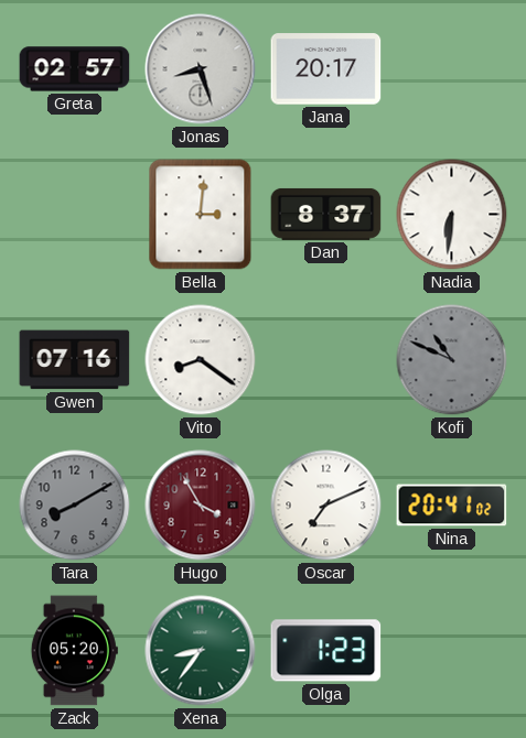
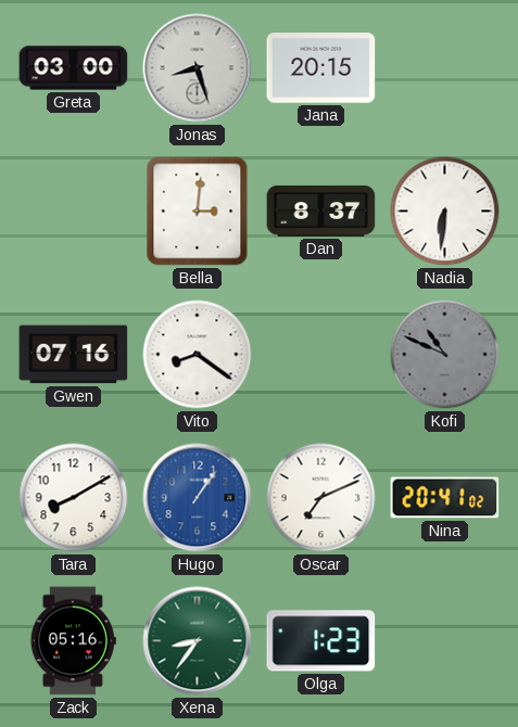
Greta: 02:57 -> 03:00 (74, 68)
Jana: 20:17 -> 20:15 (321, 68)
Tara dial: grey -> white (74, 498)
Hugo: 3:55 -> 1:06 (198, 498)
Hugo dial: burgundy -> blue (198, 498)
Zack: 05:20 -> 05:16 (73, 641)
